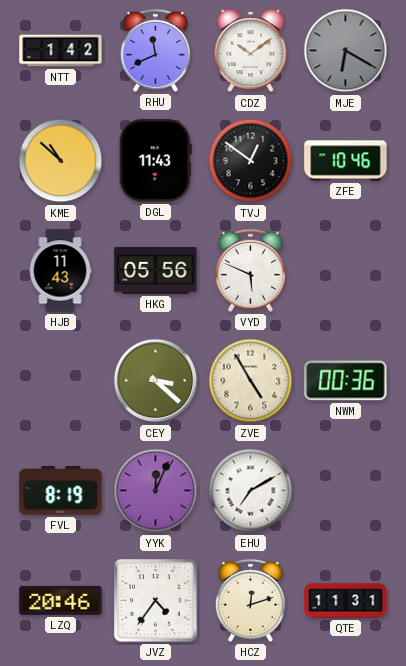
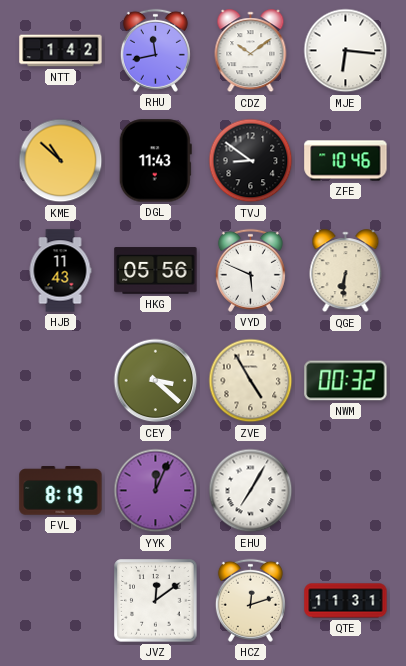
RHU: 11:41 -> 11:43 (155, 50)
MJE: 6:20 -> 6:16 (346, 51)
MJE dial: grey -> white (346, 51)
TVJ: 12:51 -> 8:51 (251, 161)
QGE: none -> 6:31 (346, 271)
NWM: 00:36 -> 00:32 (346, 381)
EHU: 7:10 -> 7:05 (251, 491)
LZQ: 20:46 -> none (61, 600)
JVZ: 4:36 -> 12:09 (156, 601)
